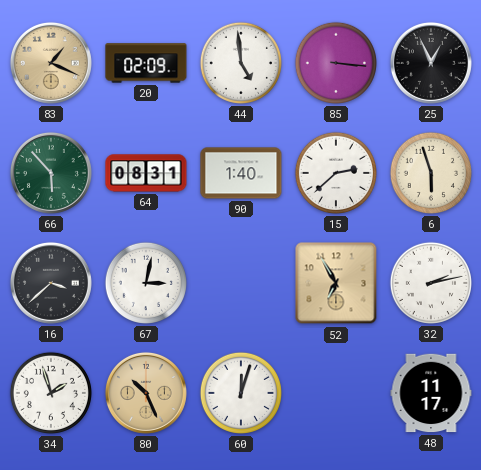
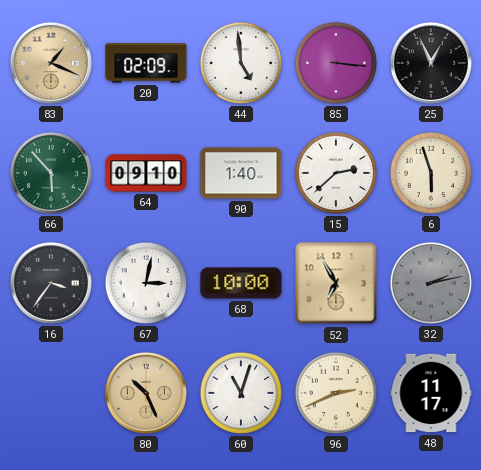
64: 08:31 -> 09:10 (146, 173)
16: 3:38 -> 3:36 (51, 283)
68: none -> 10:00 (241, 283)
32 dial: white -> grey (431, 283)
34: 1:57 -> none (51, 393)
60: 12:03 -> 11:03 (241, 393)
96: none -> 2:41 (336, 393)
